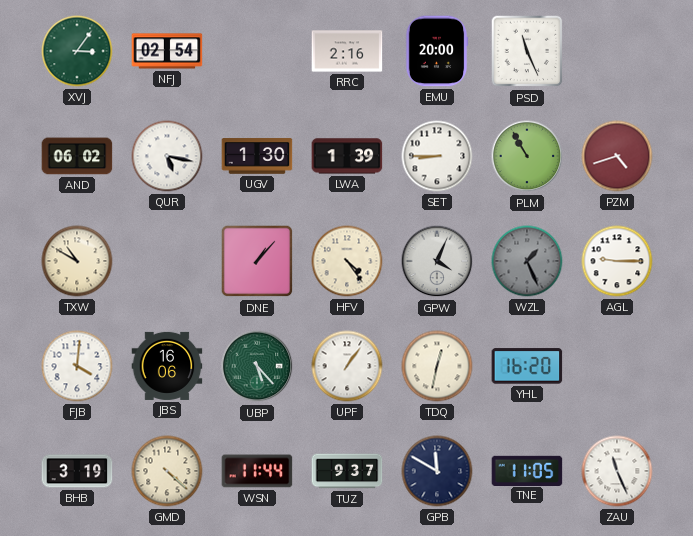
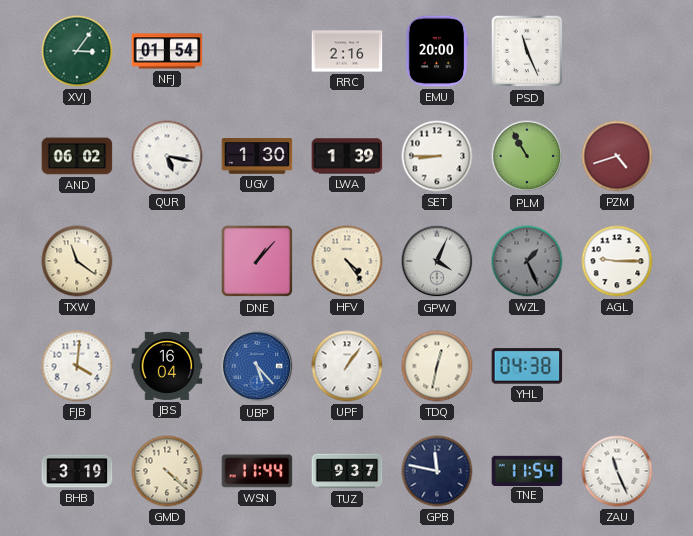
NFJ: 02:54 -> 01:54 (167, 51)
TXW: 10:50 -> 11:21 (77, 261)
JBS: 16:06 -> 16:04 (167, 366)
UBP dial: green -> blue (257, 366)
YHL: 16:20 -> 04:38 (527, 366)
GPB: 11:50 -> 11:47 (437, 471)
TNE: 11:05 -> 11:54 (527, 470)
